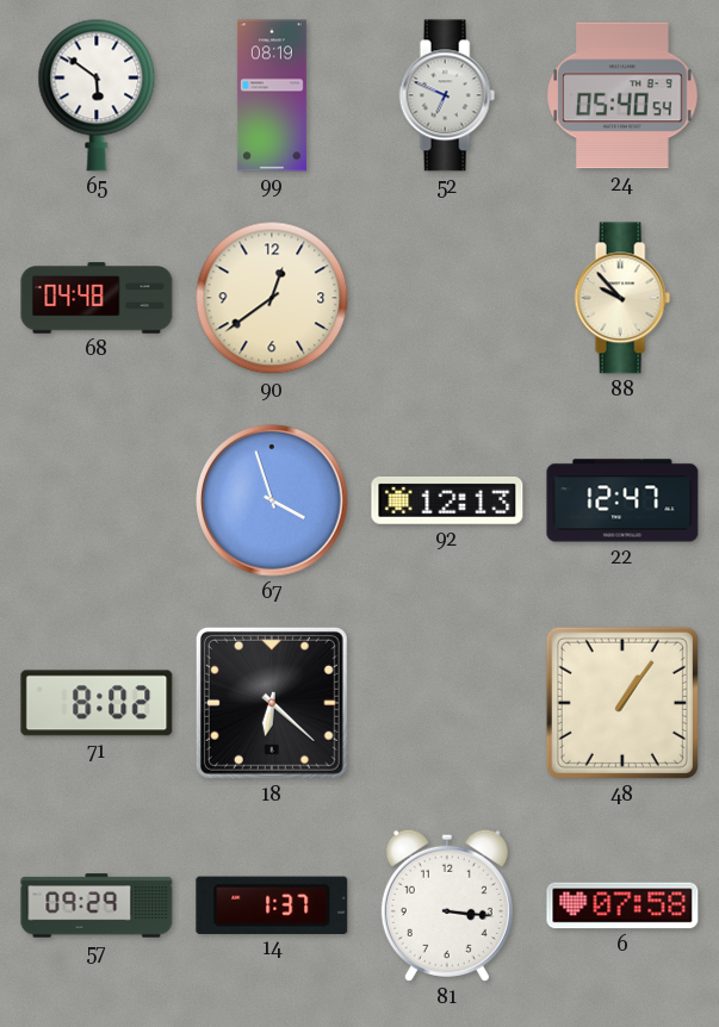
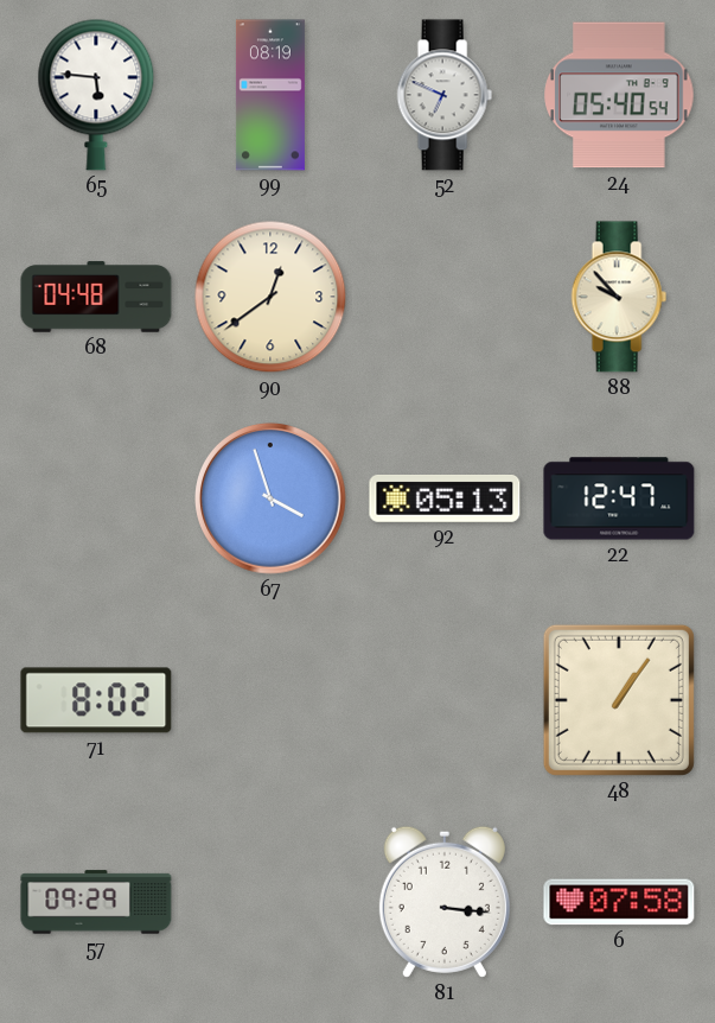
65: 5:51 -> 5:46 (96, 95)
92: 12:13 -> 05:13 (445, 498)
18: 6:22 -> none (272, 703)
14: 1:37 -> none (272, 904)
